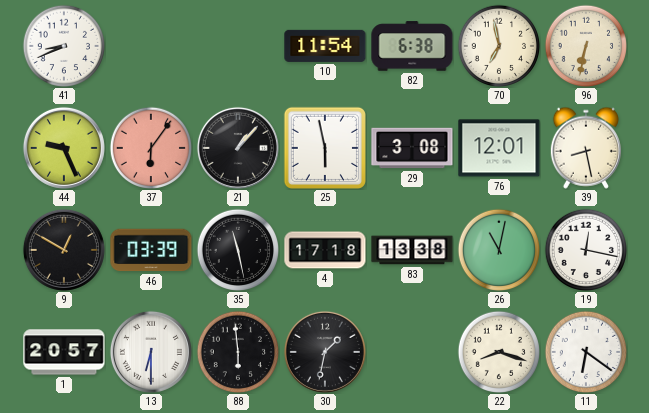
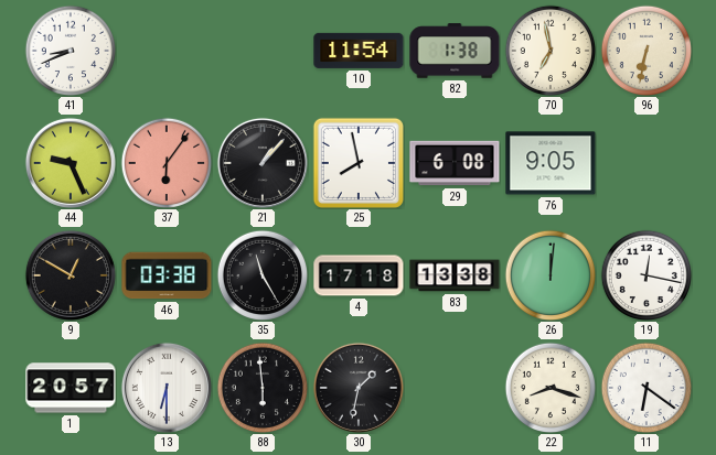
82: 6:38 -> 1:38 (455, 51)
25: 5:58 -> 7:58 (359, 163)
29: 3:08 -> 6:08 (455, 163)
76: 12:01 -> 9:05 (551, 163)
39: 8:28 -> none (586, 148)
46: 03:39 -> 03:38 (167, 275)
35: 11:28 -> 11:25 (261, 274)
26: 11:02 -> 12:01 (549, 274)
